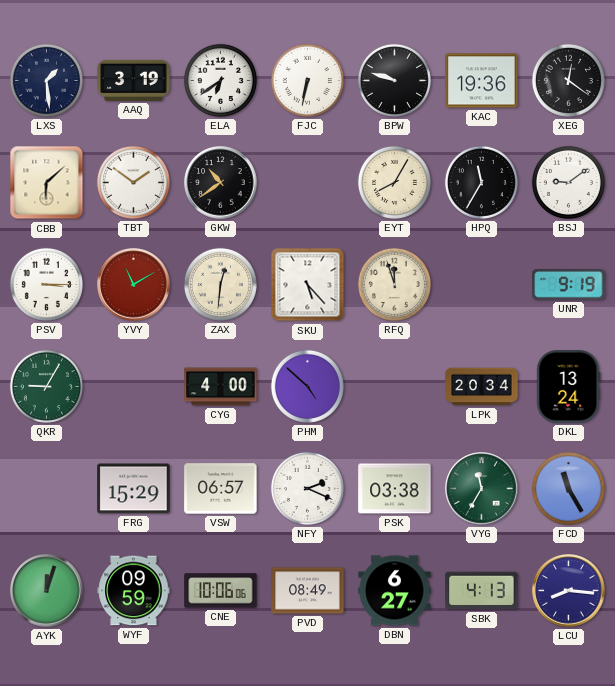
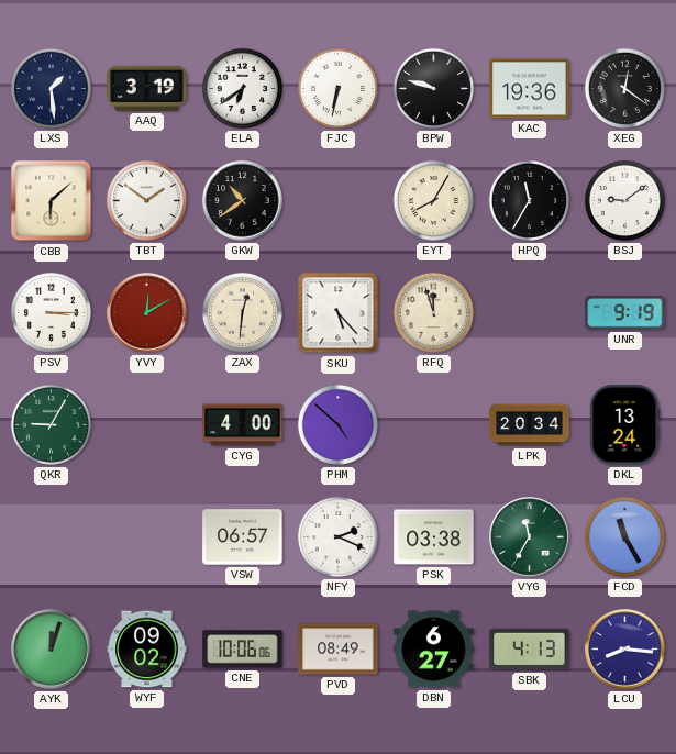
YVY: 11:10 -> 12:10 (147, 313)
FRG: 15:29 -> none (134, 489)
WYF: 09:59 -> 09:02 (147, 650)
